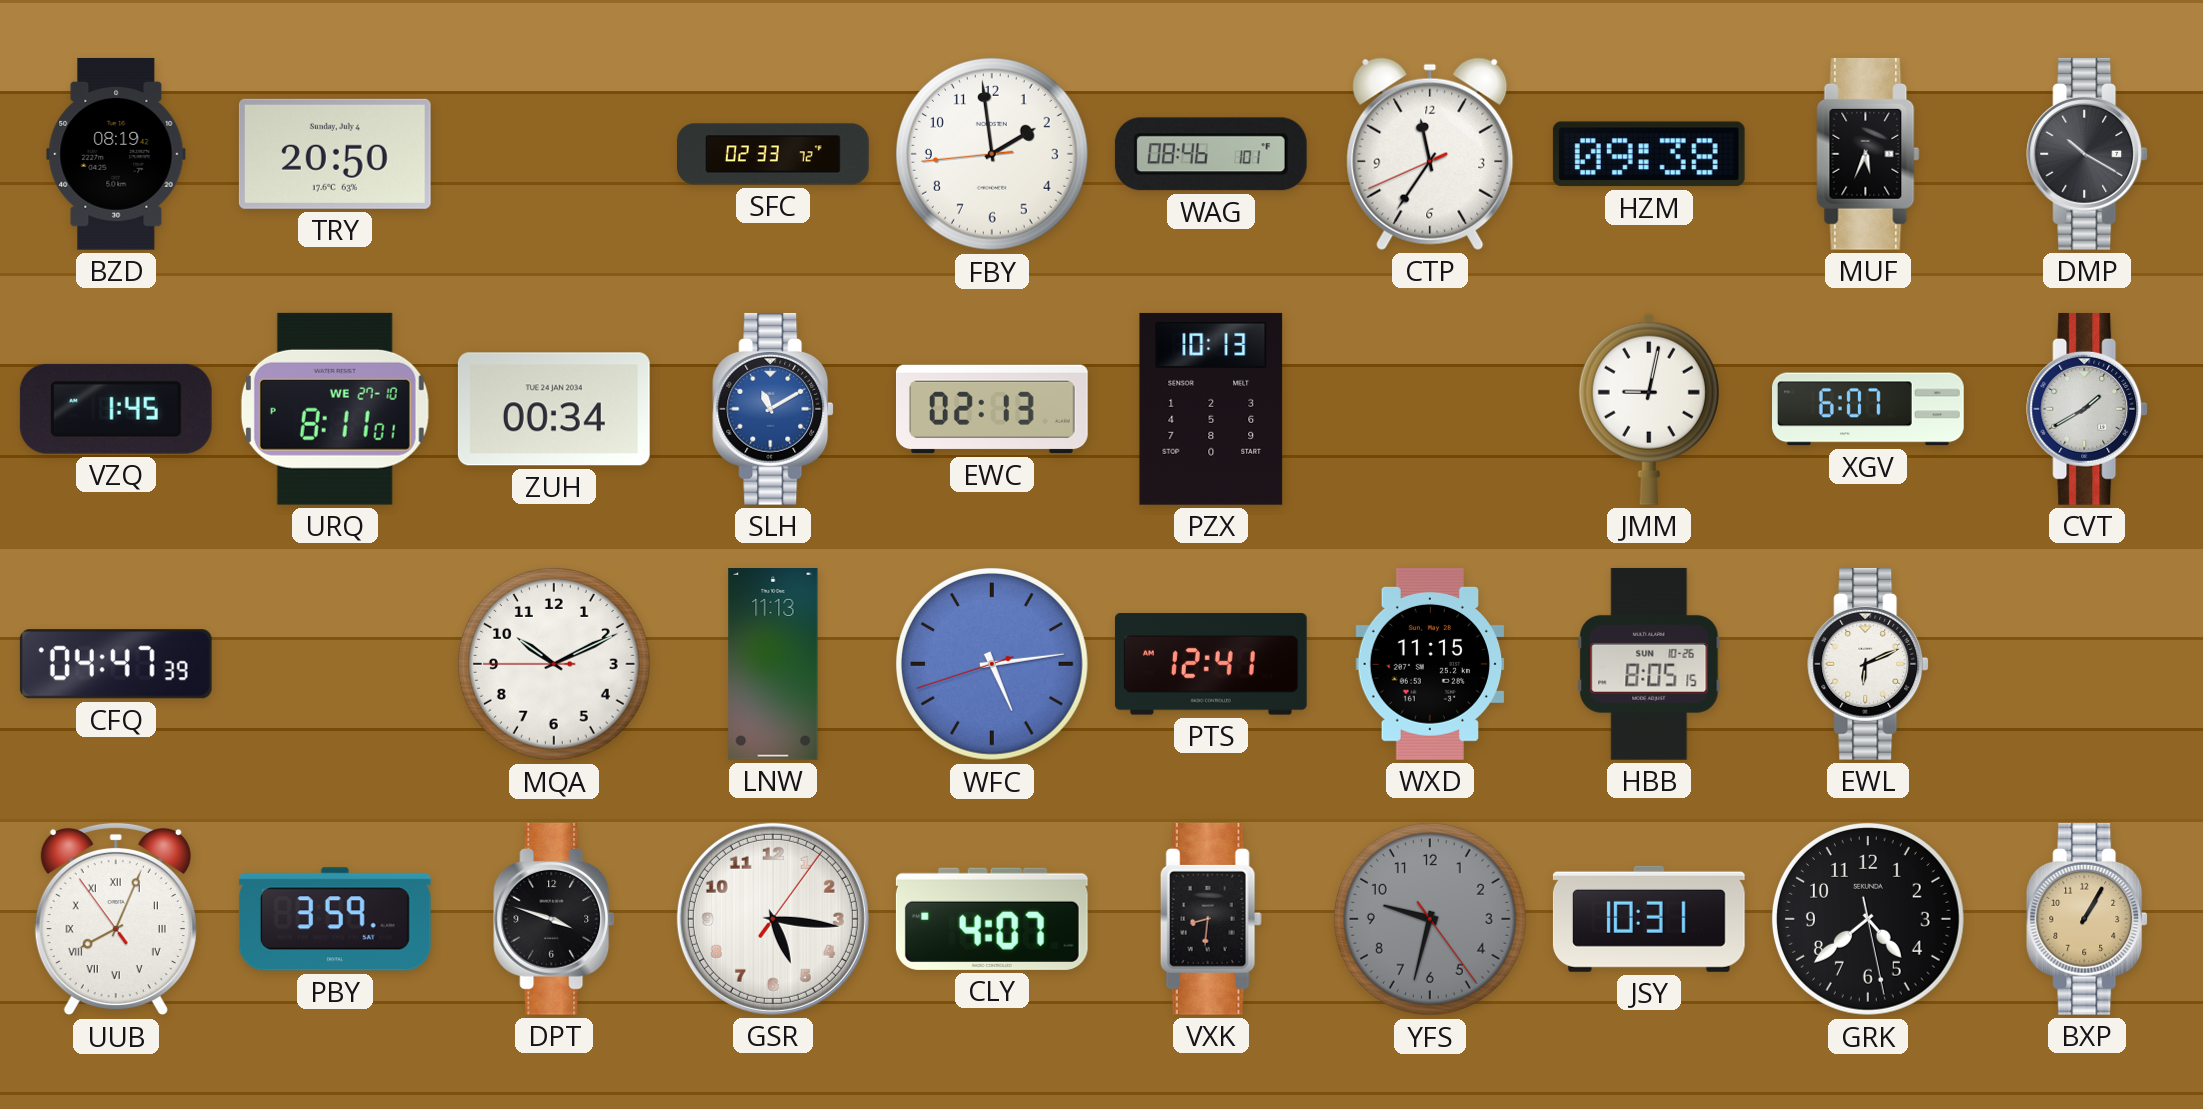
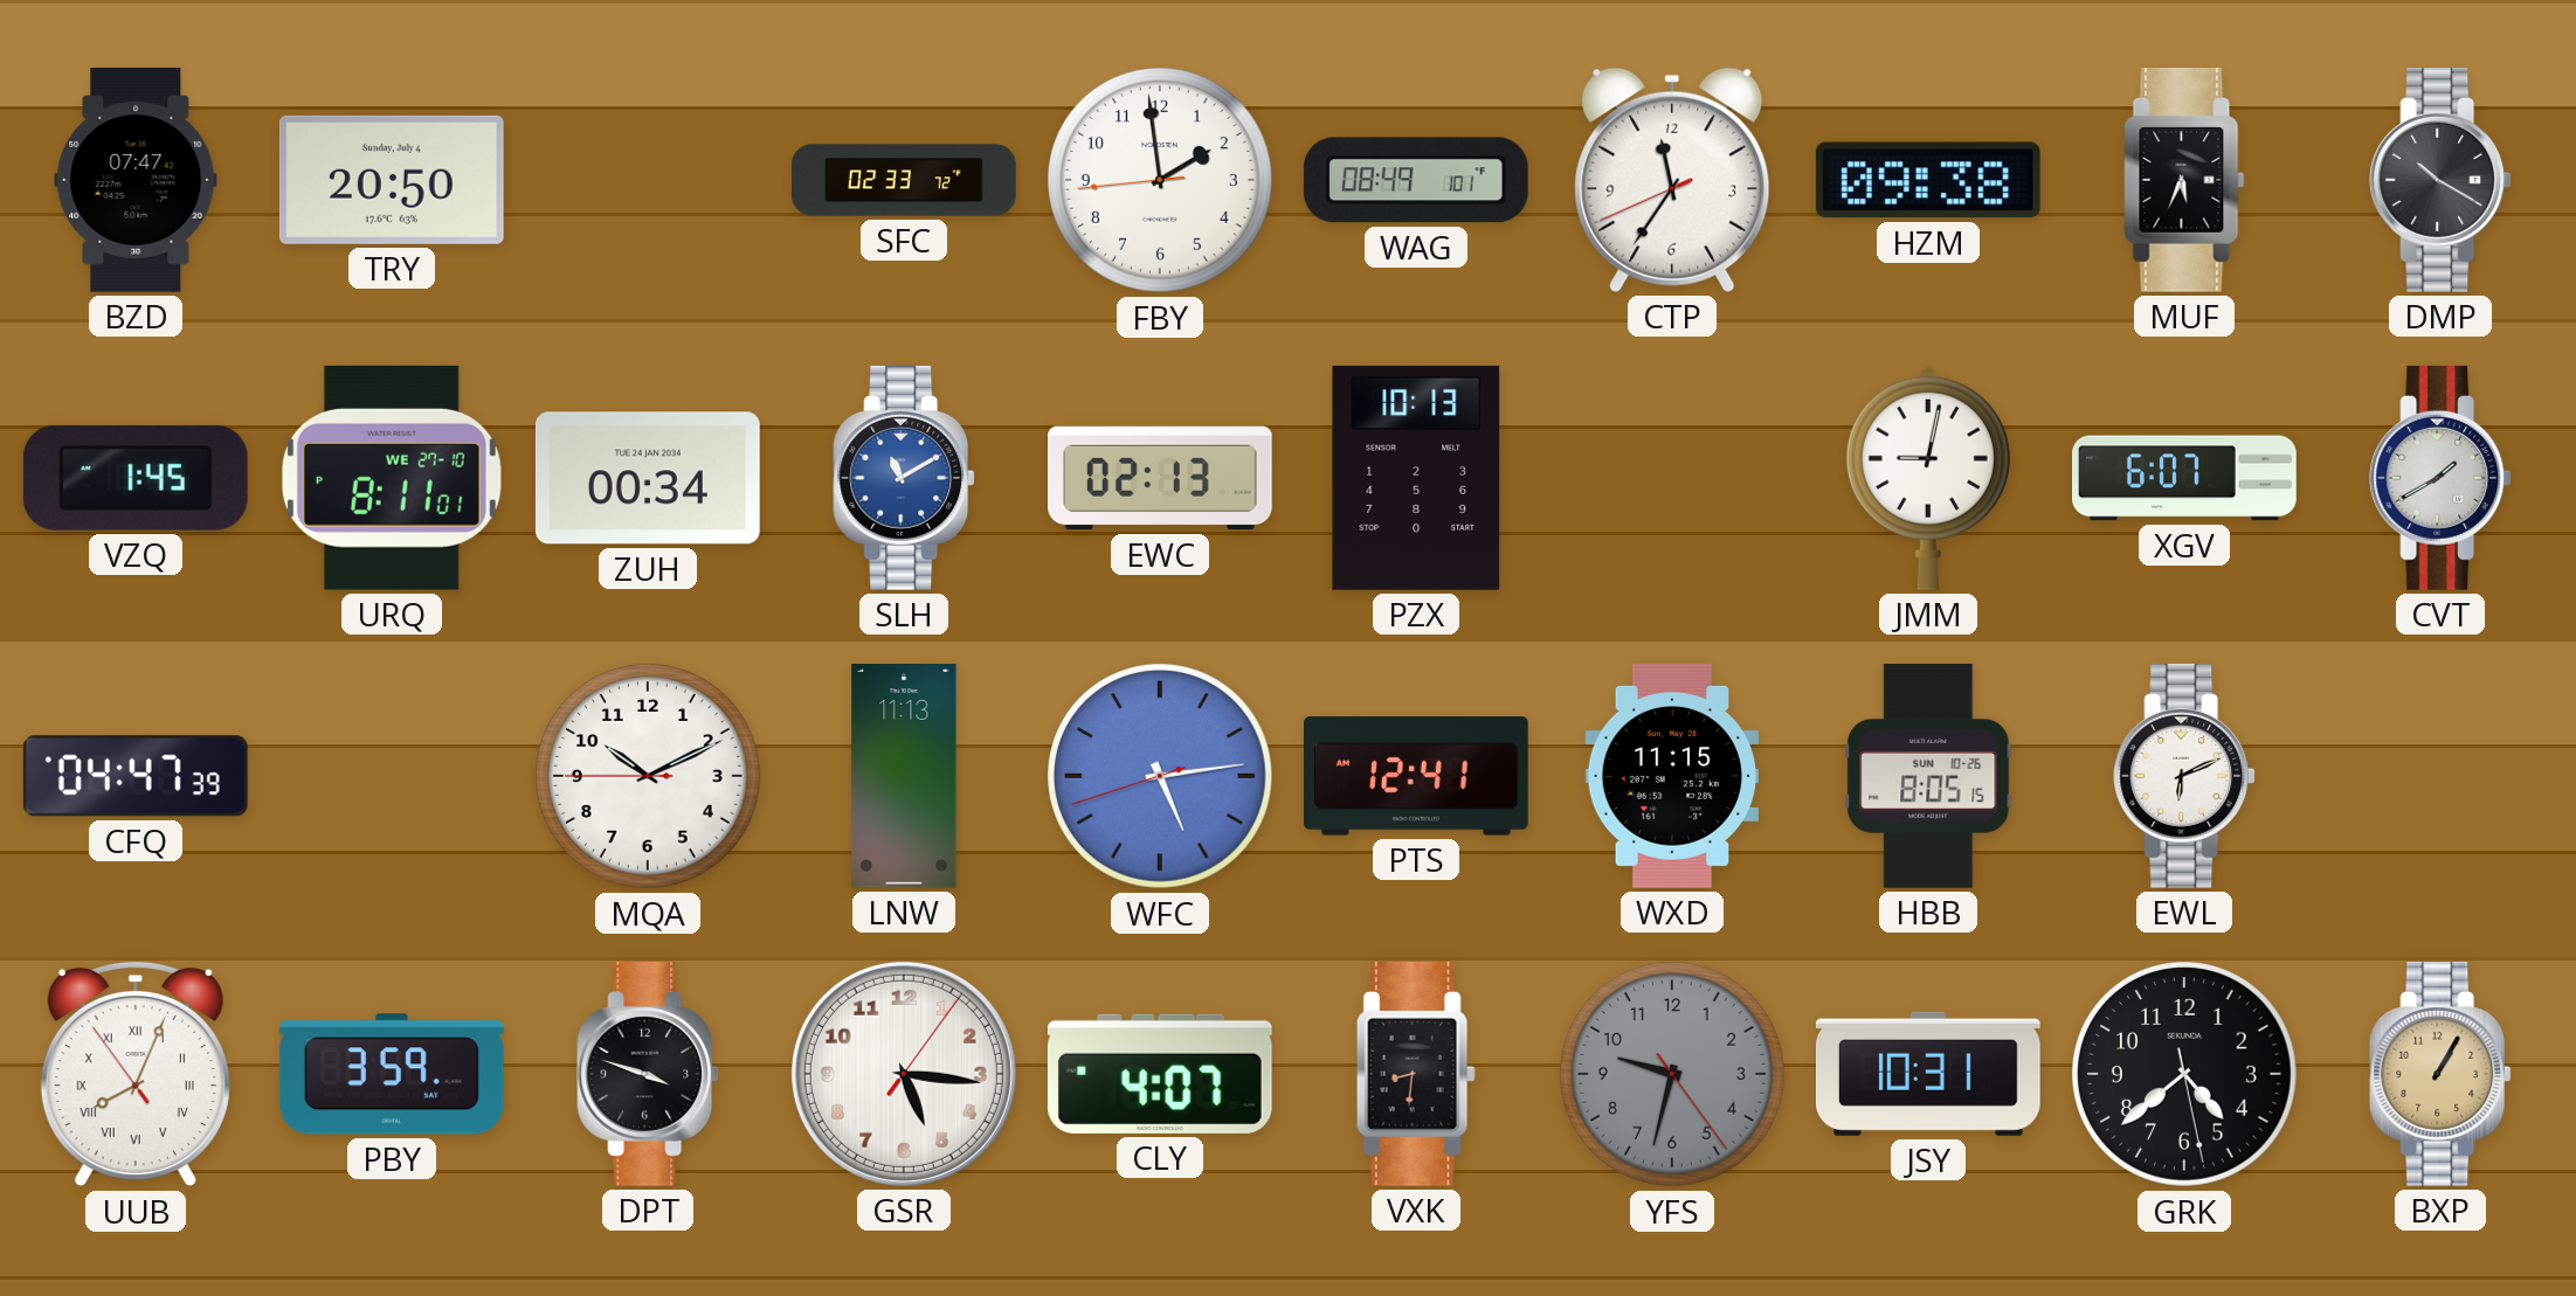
BZD: 08:19 -> 07:47 (136, 180)
WAG: 08:46 -> 08:49 (1416, 180)
